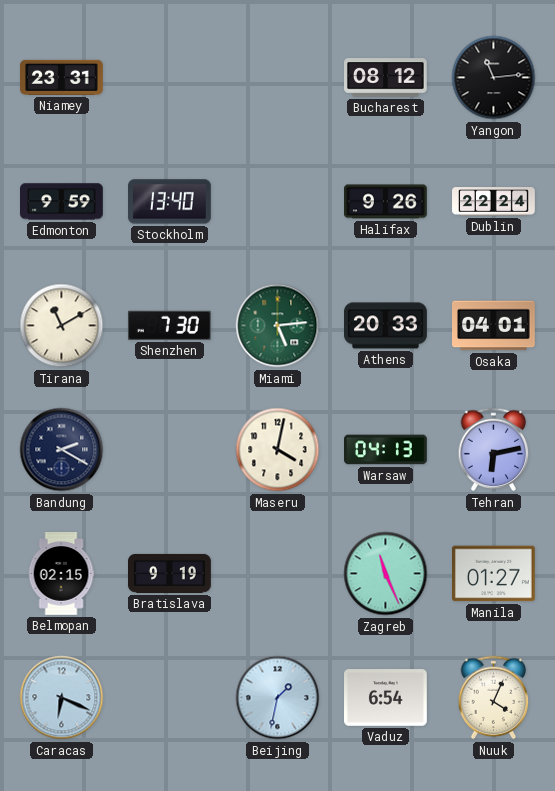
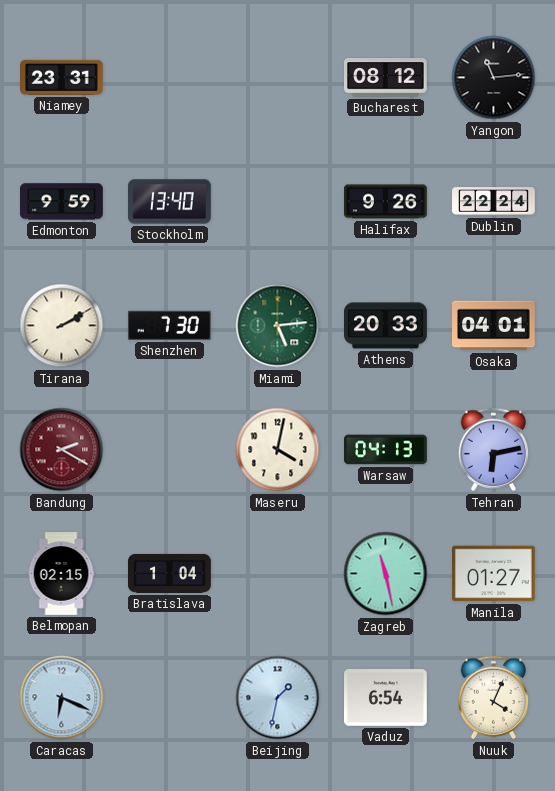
Tirana: 11:10 -> 2:10 (62, 326)
Bandung dial: navy -> burgundy (62, 450)
Bratislava: 9:19 -> 1:04 (170, 573)
Zagreb: 11:26 -> 11:28 (386, 574)
